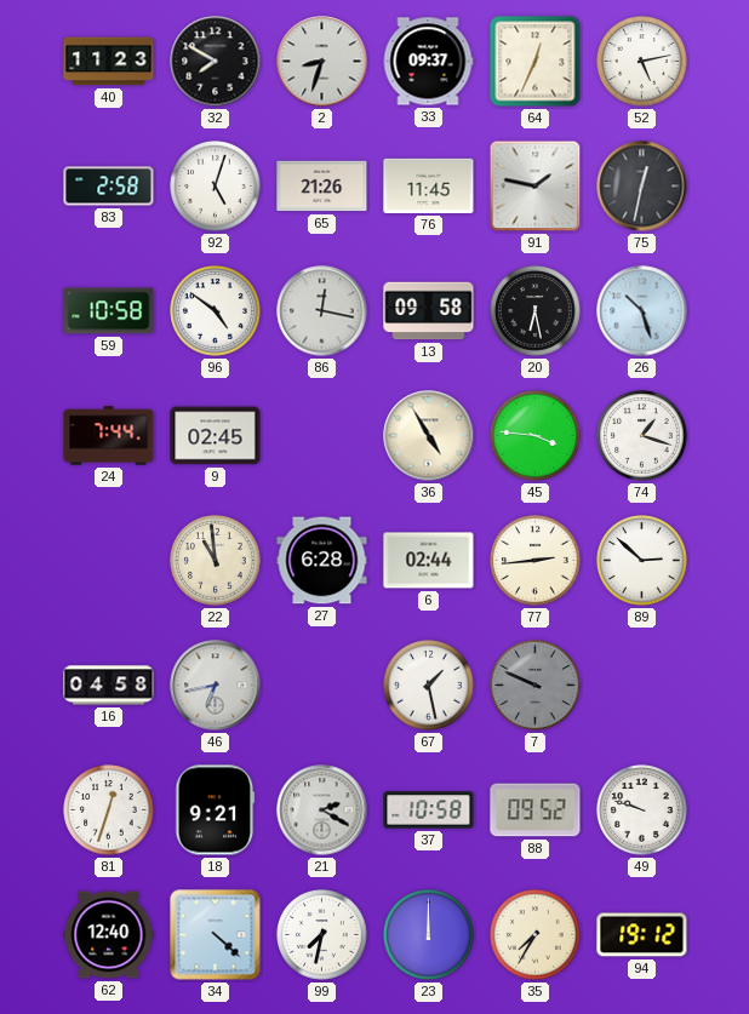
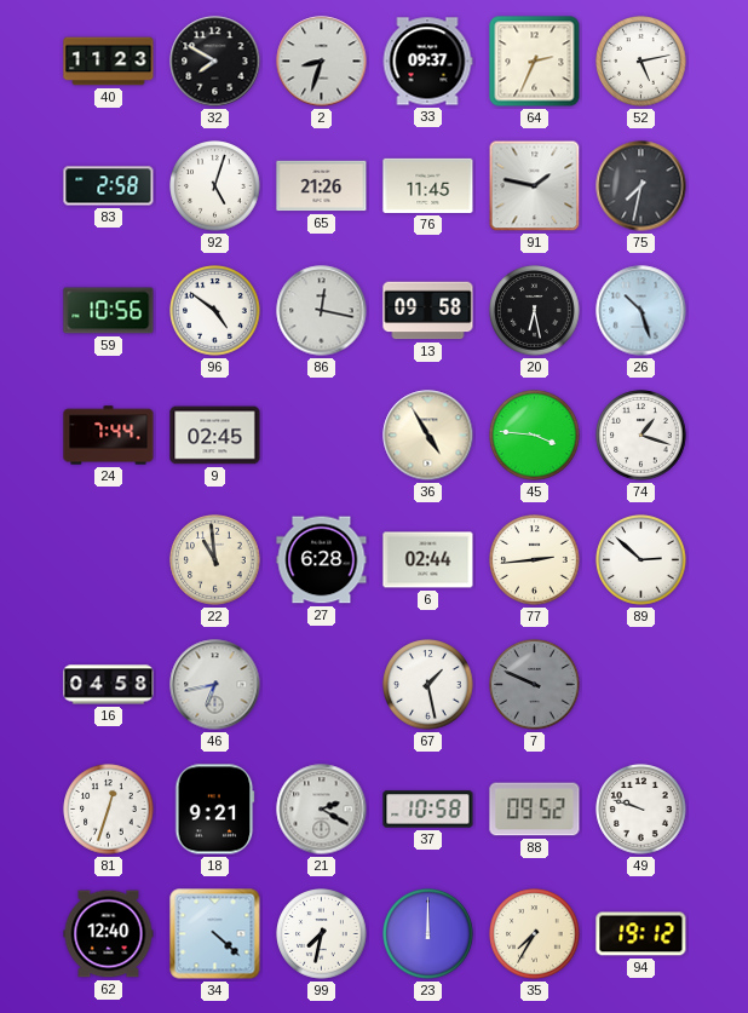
64: 12:34 -> 2:34 (535, 62)
75: 12:32 -> 7:32 (641, 186)
59: 10:58 -> 10:56 (109, 311)
